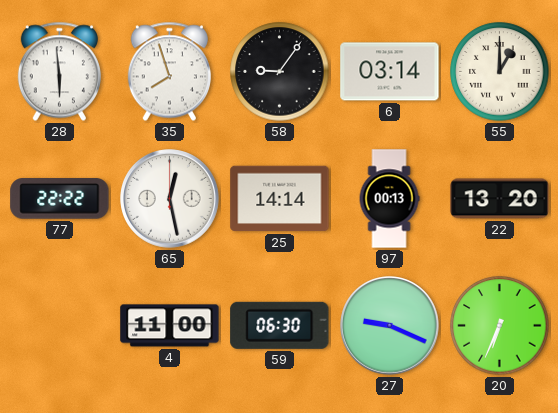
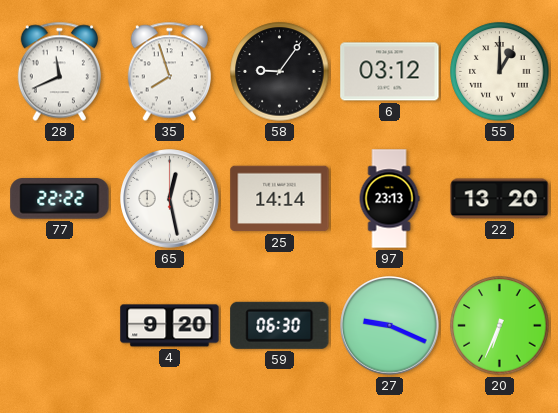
28: 5:59 -> 11:41 (59, 72)
6: 03:14 -> 03:12 (390, 72)
97: 00:13 -> 23:13 (389, 199)
4: 11:00 -> 9:20 (170, 326)
